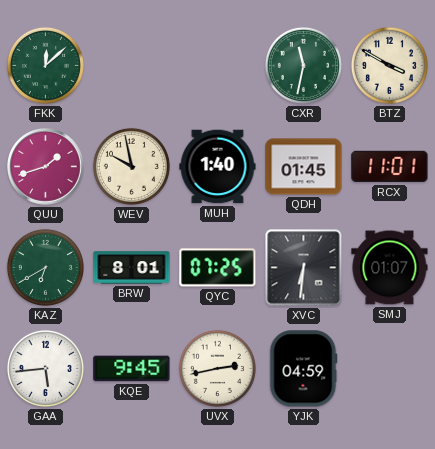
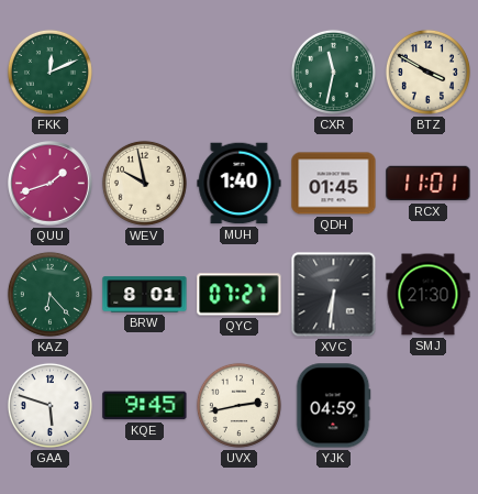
FKK: 12:08 -> 12:11 (49, 72)
KAZ: 6:40 -> 6:23 (49, 294)
QYC: 07:25 -> 07:27 (240, 295)
SMJ: 01:07 -> 21:30 (429, 295)
GAA: 5:44 -> 5:48 (49, 405)
